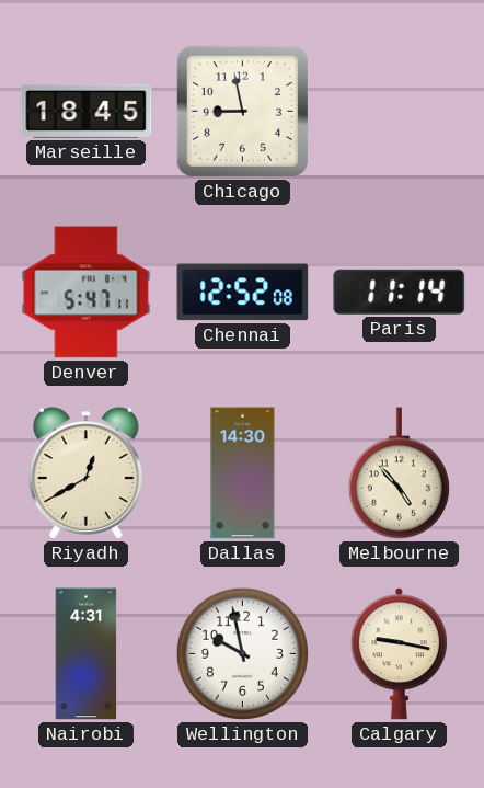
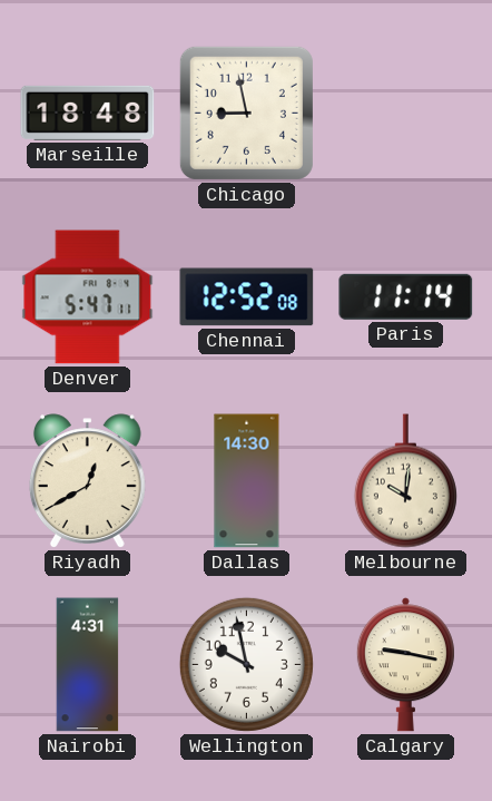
Marseille: 18:45 -> 18:48 (88, 113)
Melbourne: 4:53 -> 10:01 (405, 481)
